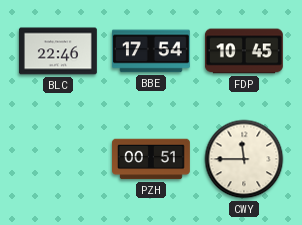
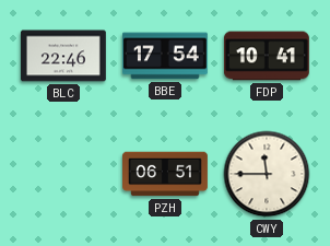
FDP: 10:45 -> 10:41 (267, 56)
PZH: 00:51 -> 06:51 (166, 174)
